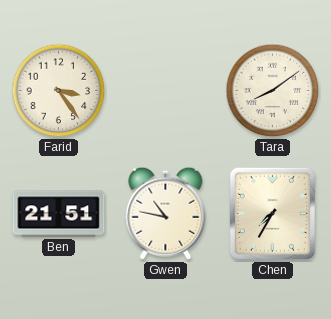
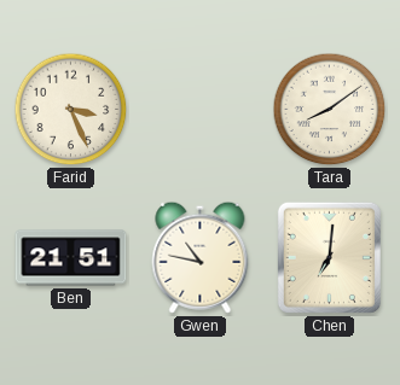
Farid: 3:24 -> 3:26 (71, 110)
Chen: 7:35 -> 7:01 (329, 257)
